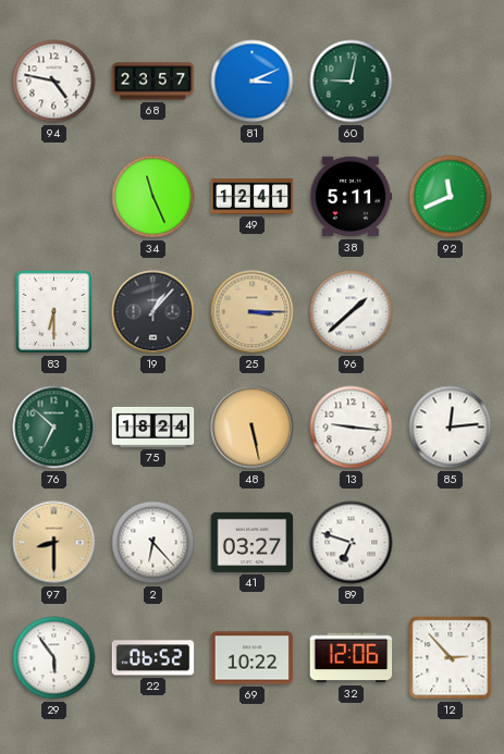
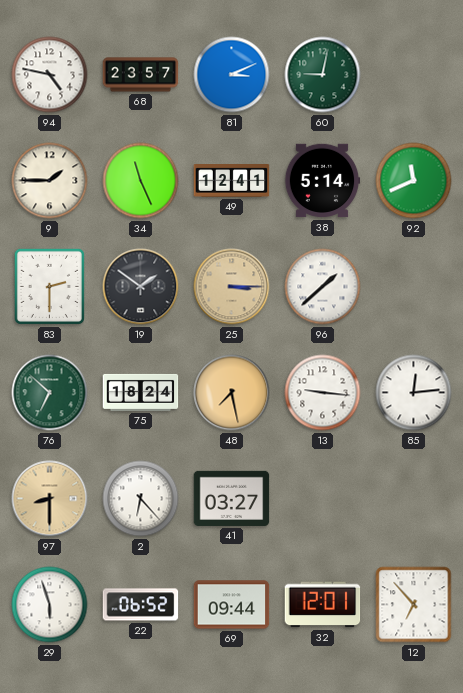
9: none -> 1:45 (50, 181)
38: 5:11 -> 5:14 (322, 181)
83: 6:30 -> 2:30 (49, 286)
19: 1:07 -> 1:51 (141, 287)
48: 5:28 -> 7:28 (232, 393)
89: 6:48 -> none (352, 543)
29: 5:54 -> 5:57 (50, 605)
69: 10:22 -> 09:44 (232, 605)
32: 12:06 -> 12:01 (323, 605)
12: 2:53 -> 6:53 (414, 605)
